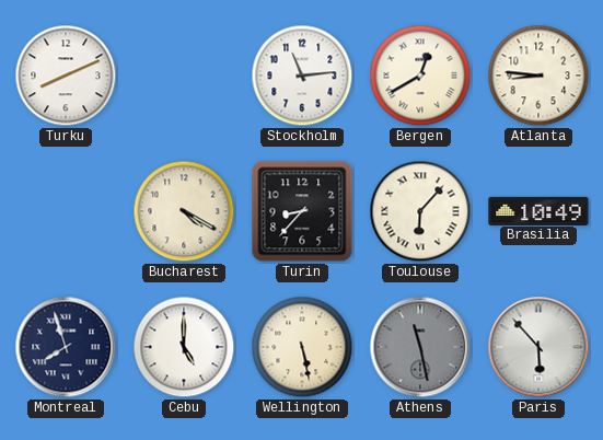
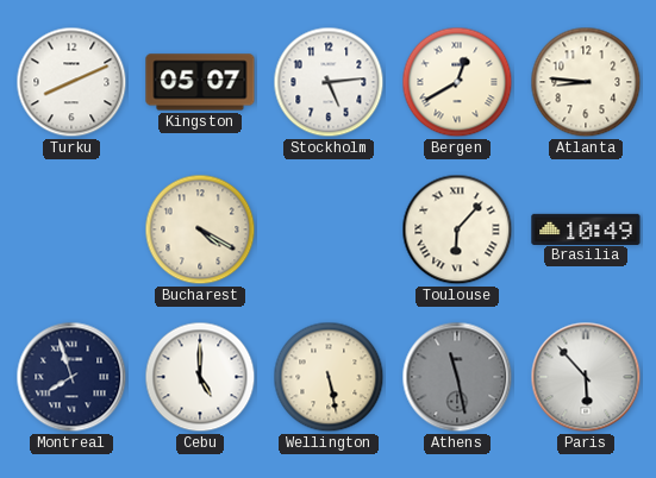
Kingston: none -> 05:07 (200, 82)
Stockholm: 11:14 -> 5:14 (329, 82)
Turin: 8:37 -> none (302, 211)
